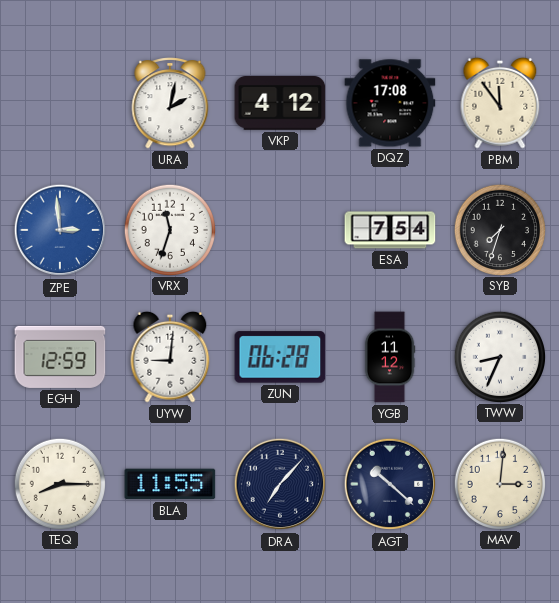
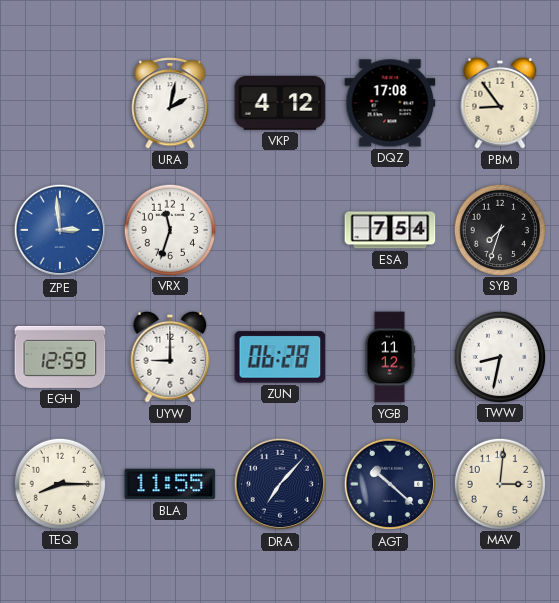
PBM: 11:54 -> 8:54 (500, 103)
UYW: 9:01 -> 9:00 (170, 357)
TWW: 8:34 -> 8:32 (499, 356)
